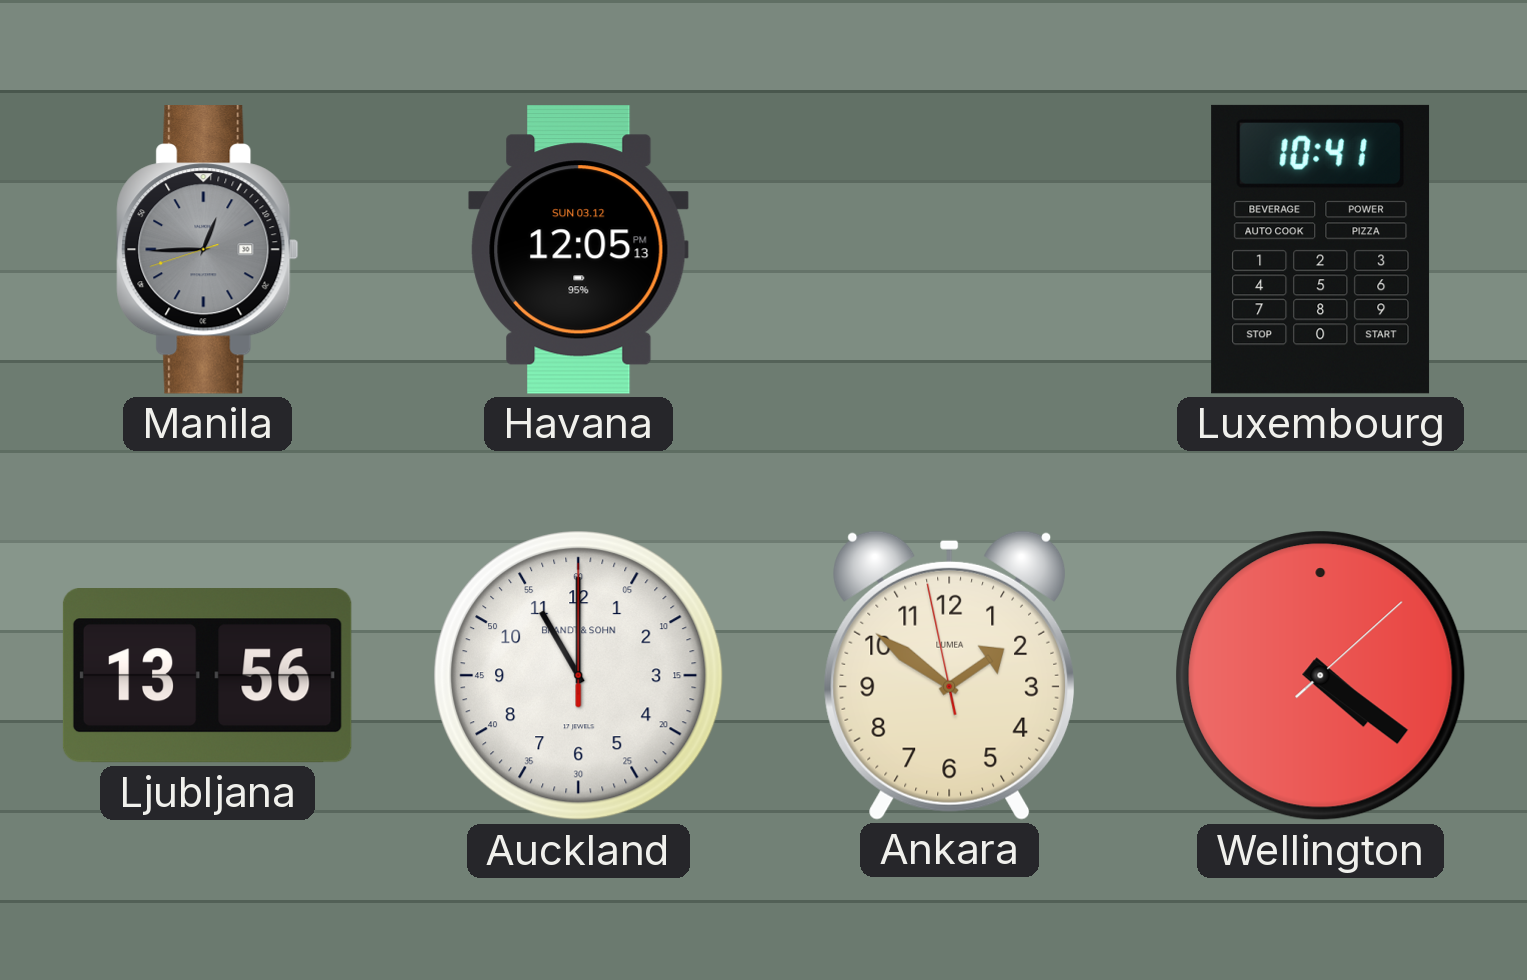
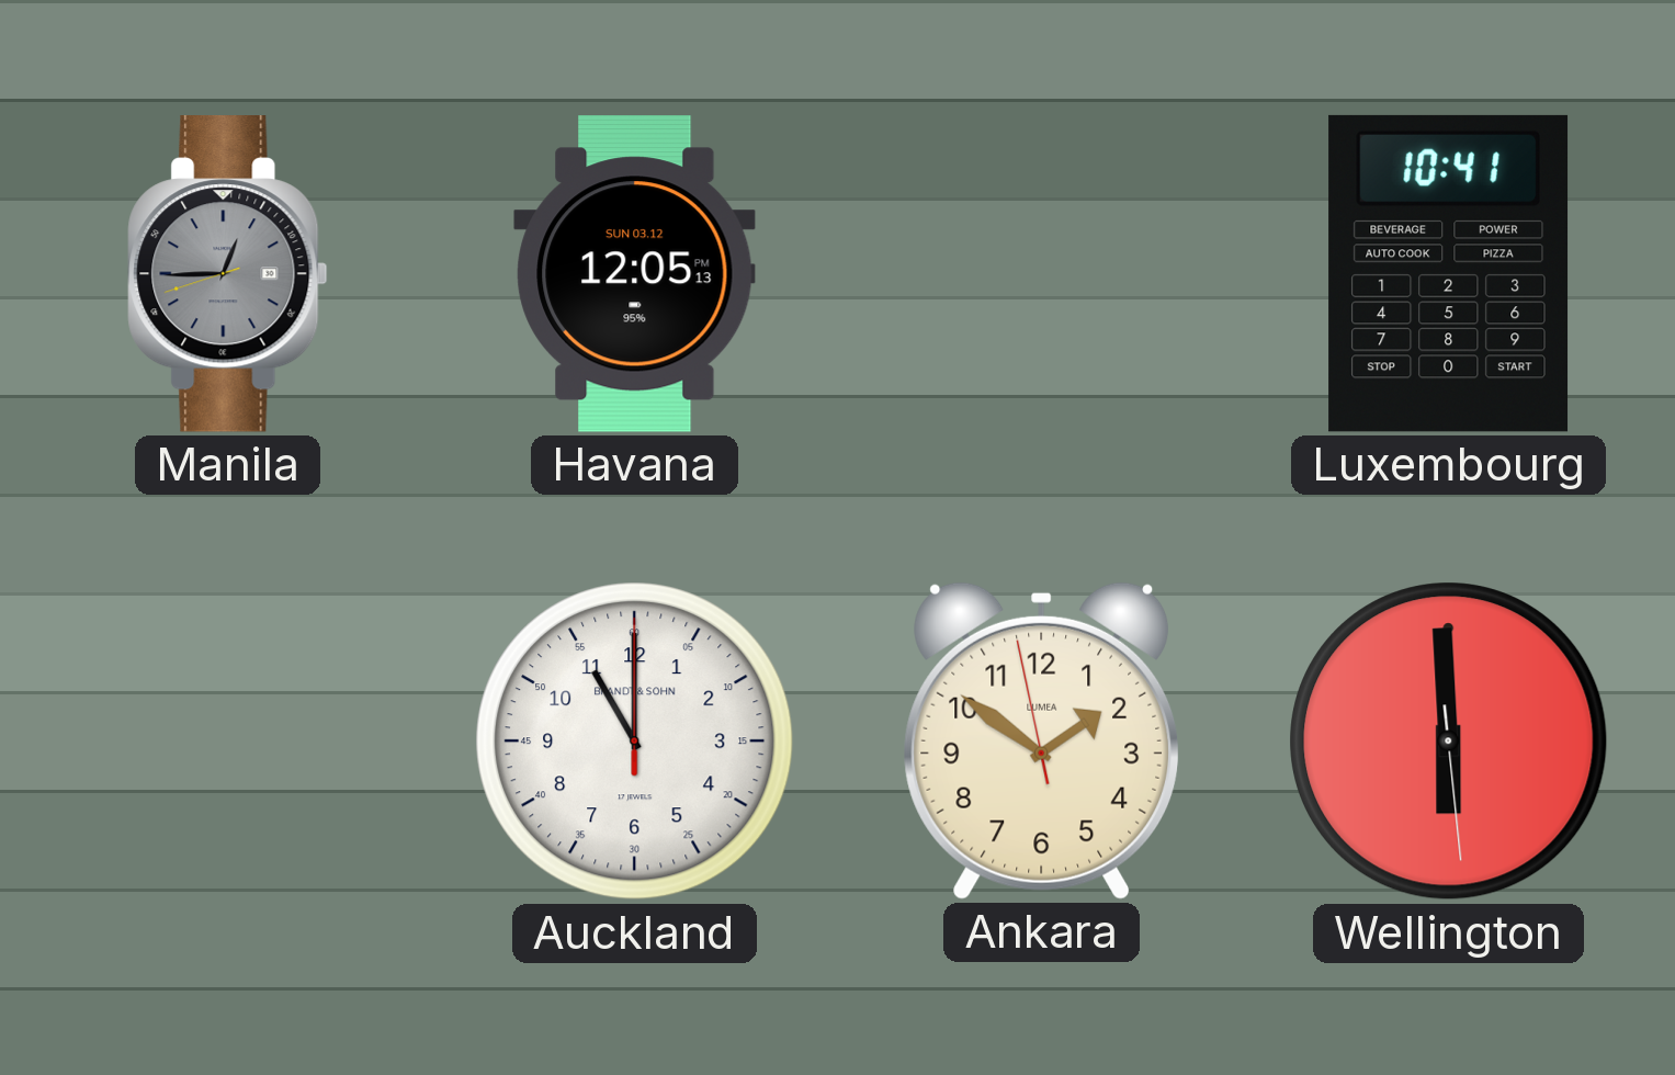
Ljubljana: 13:56 -> none (207, 676)
Wellington: 4:21 -> 5:59 (1449, 742)
